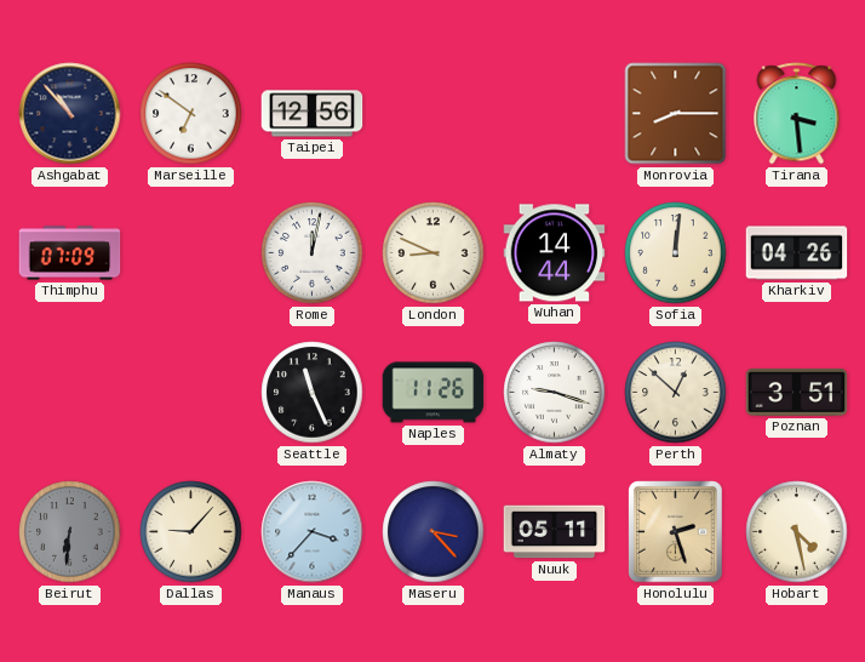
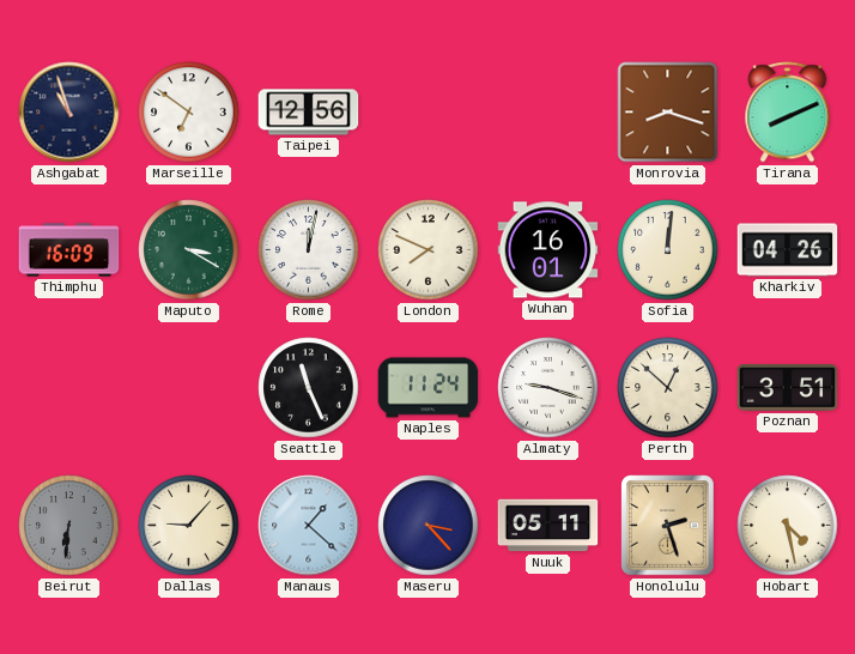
Ashgabat: 10:53 -> 10:57 (69, 113)
Monrovia: 8:15 -> 8:18 (668, 113)
Tirana: 3:29 -> 8:11 (788, 113)
Thimphu: 07:09 -> 16:09 (69, 250)
Maputo: none -> 3:20 (189, 250)
London: 8:49 -> 7:49 (429, 250)
Wuhan: 14:44 -> 16:01 (548, 250)
Naples: 11:26 -> 11:24 (429, 388)
Manaus: 3:37 -> 1:22 (309, 526)
